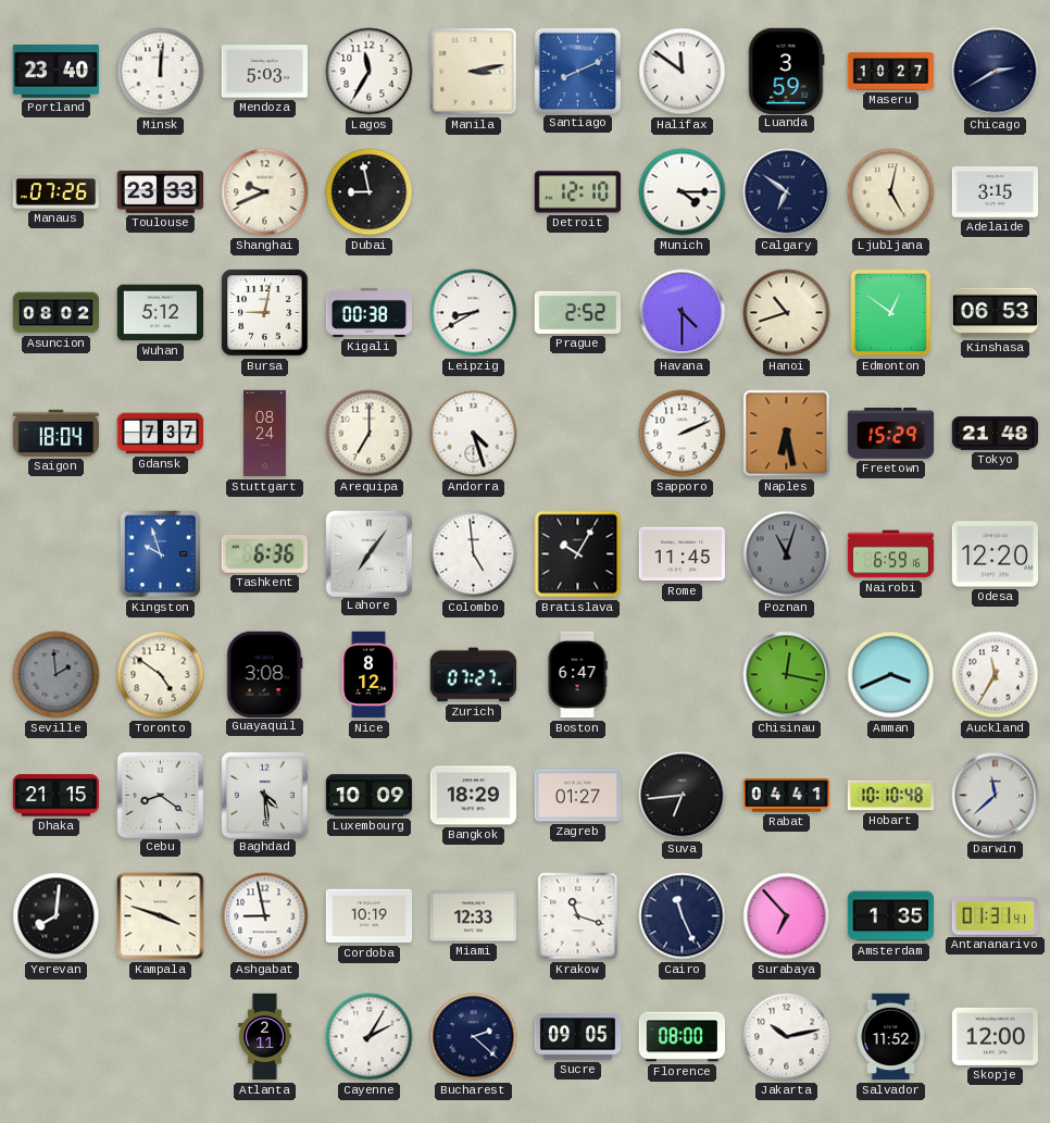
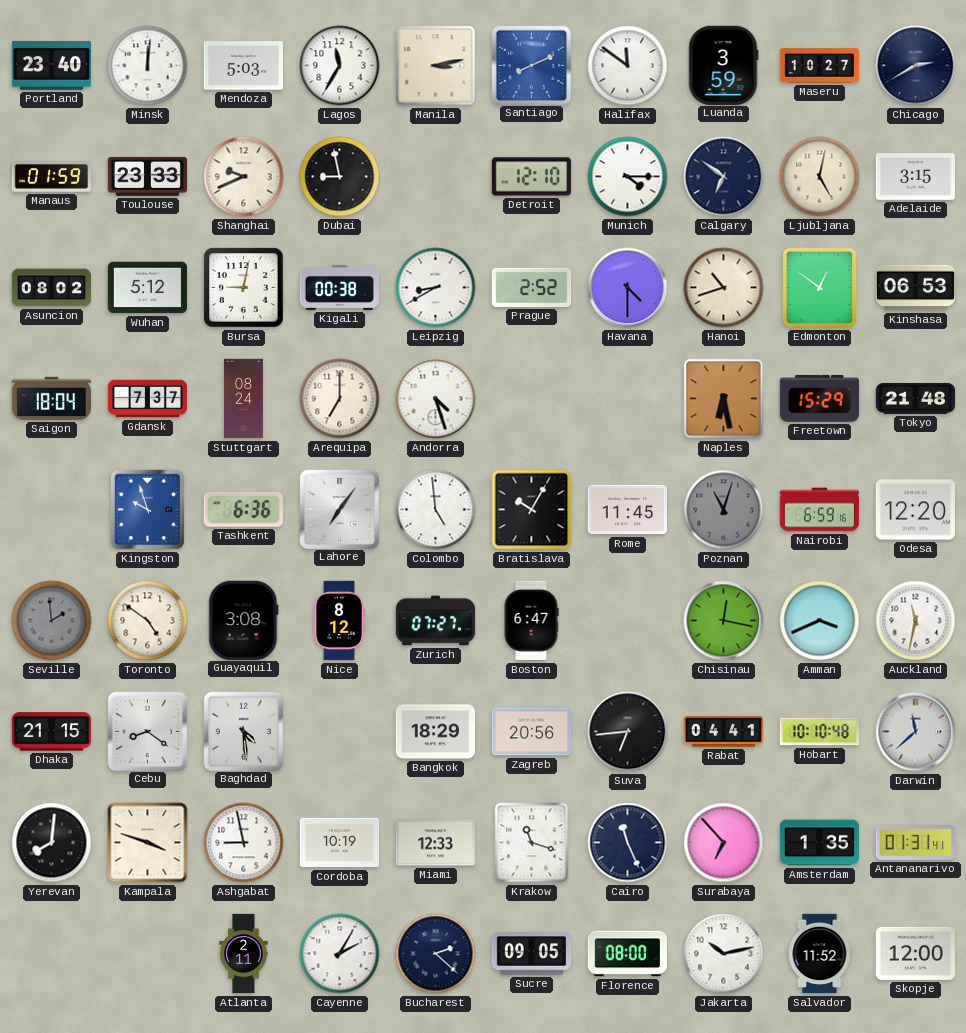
Manaus: 07:26 -> 01:59 (51, 177)
Sapporo: 2:11 -> none (683, 434)
Auckland: 11:35 -> 11:32 (916, 621)
Luxembourg: 10:09 -> none (370, 796)
Zagreb: 01:27 -> 20:56 (532, 732)
